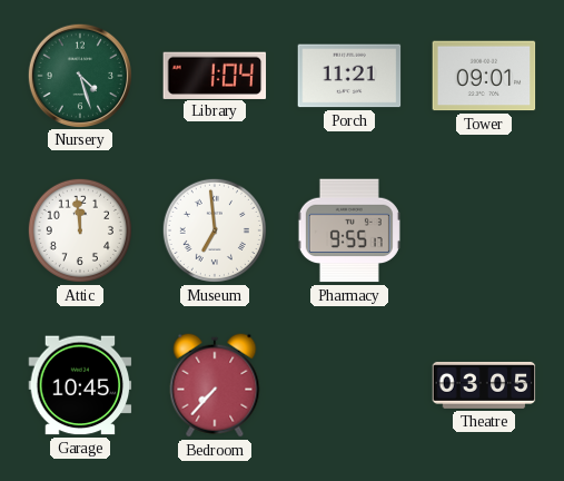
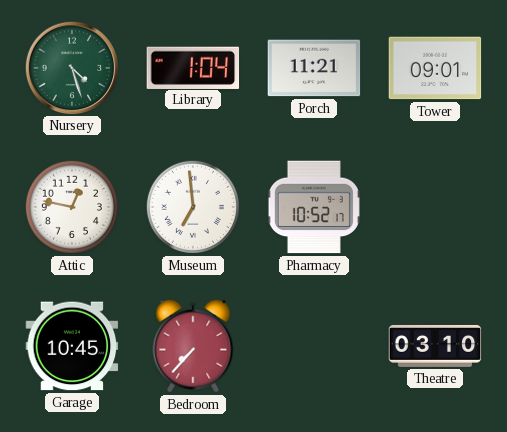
Attic: 11:59 -> 12:47 (72, 207)
Pharmacy: 9:55 -> 10:52 (314, 207)
Theatre: 03:05 -> 03:10 (435, 346)
